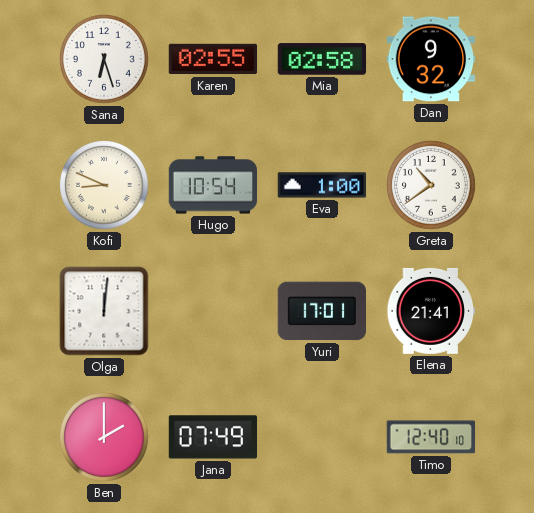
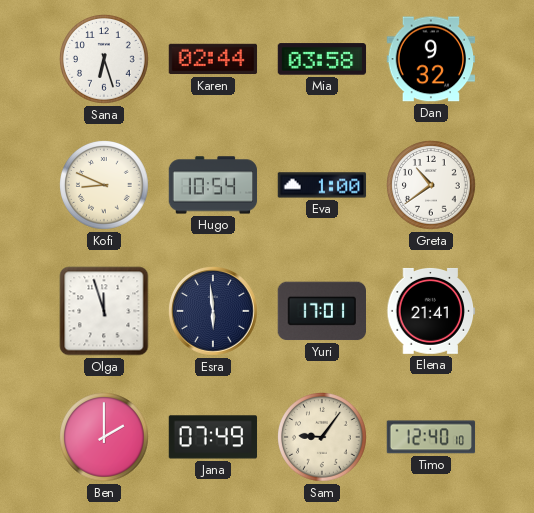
Karen: 02:55 -> 02:44 (213, 59)
Mia: 02:58 -> 03:58 (322, 59)
Olga: 12:01 -> 11:57 (104, 311)
Esra: none -> 5:59 (213, 311)
Sam: none -> 9:06 (322, 437)
